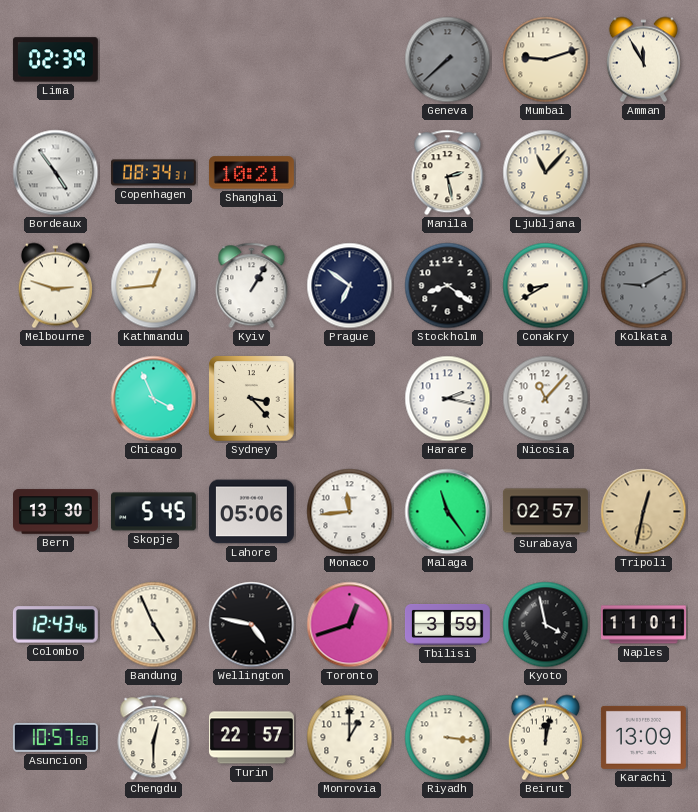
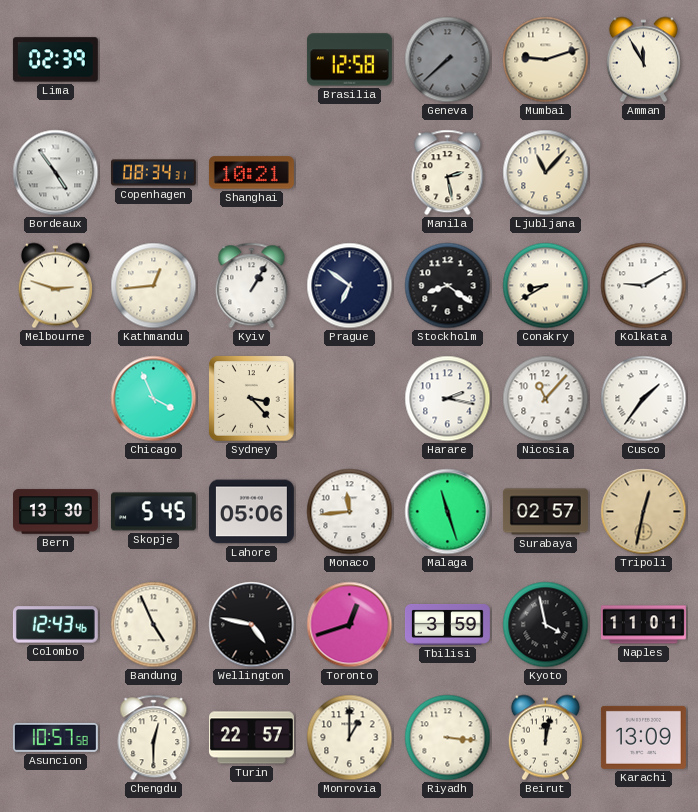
Brasilia: none -> 12:58 (349, 60)
Kolkata dial: grey -> white (644, 286)
Cusco: none -> 1:36 (644, 399)
Malaga: 11:24 -> 11:27 (448, 512)
